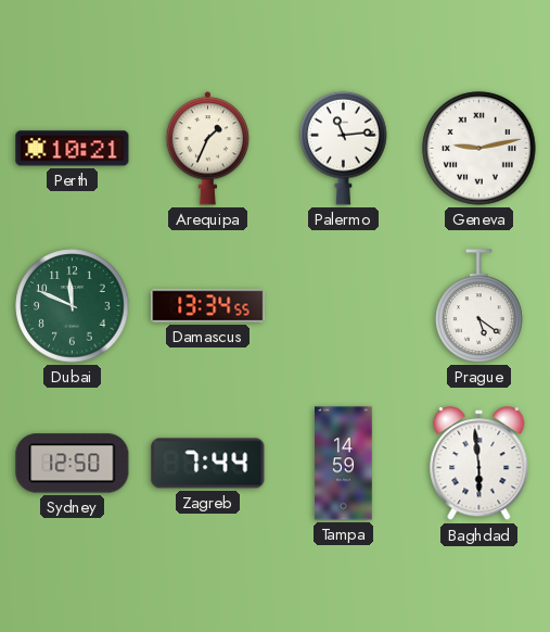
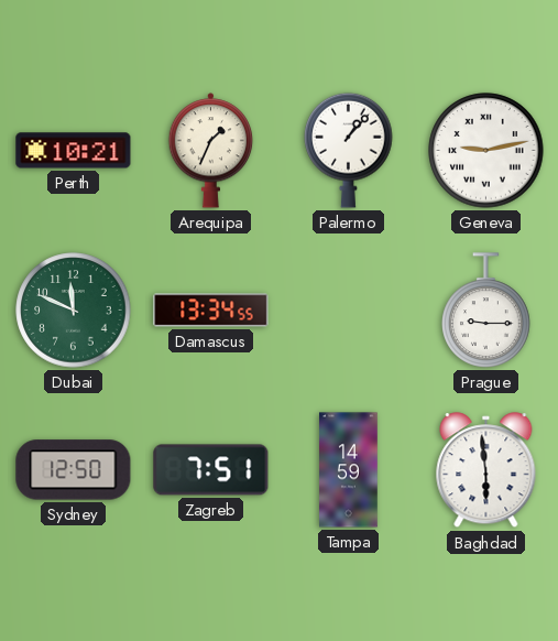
Palermo: 11:14 -> 1:07 (349, 150)
Prague: 5:21 -> 9:15 (486, 311)
Zagreb: 7:44 -> 7:51 (211, 470)
